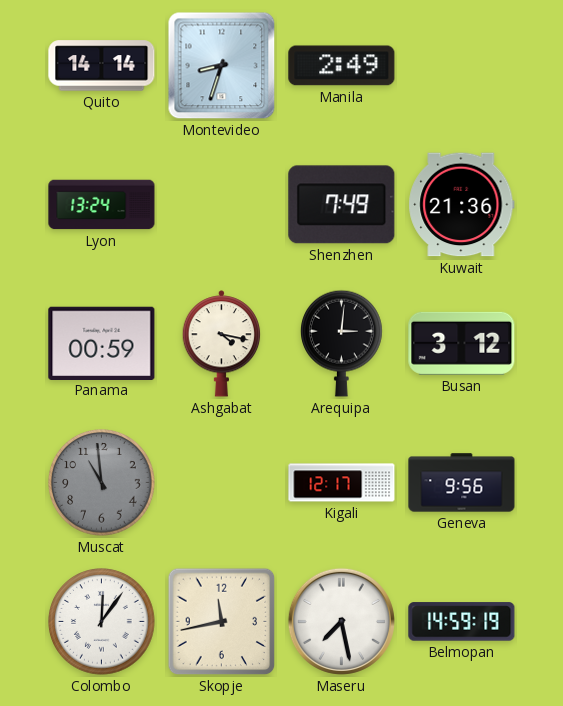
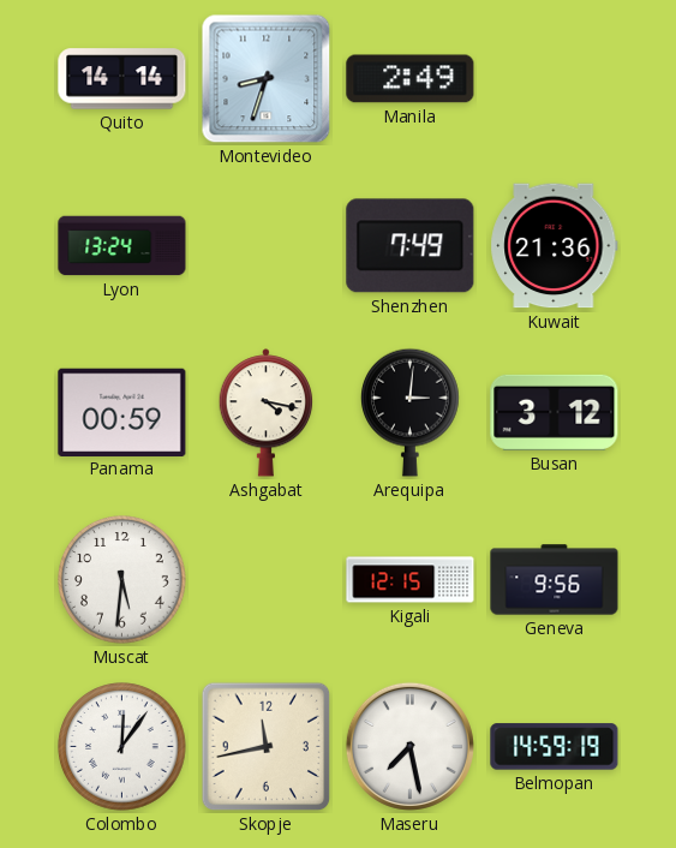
Muscat: 10:59 -> 5:31 (122, 580)
Muscat dial: grey -> white (122, 580)
Kigali: 12:17 -> 12:15 (411, 580)
